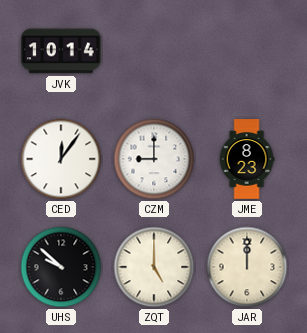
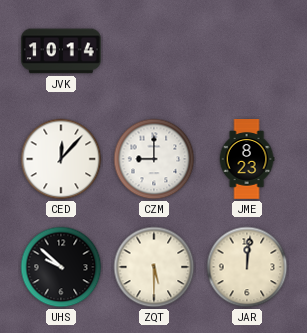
CED: 12:06 -> 12:07 (61, 159)
ZQT: 5:00 -> 5:30 (154, 267)
JAR: 12:00 -> 12:01 (247, 267)
